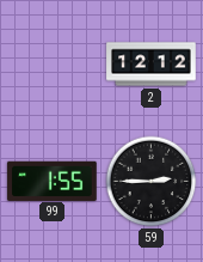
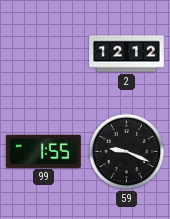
59: 2:45 -> 9:19 (127, 152)
